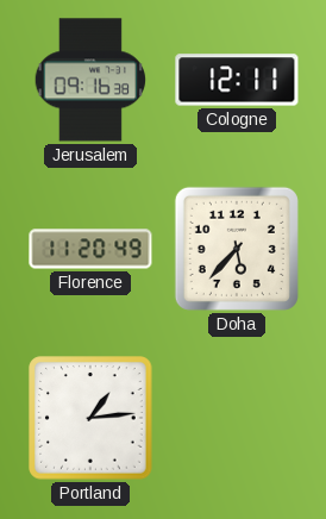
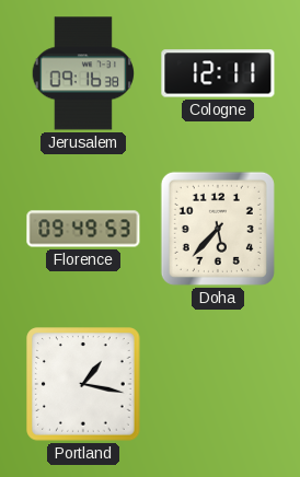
Florence: 11:20 -> 09:49 (83, 229)
Portland: 1:14 -> 1:17 (83, 384)
